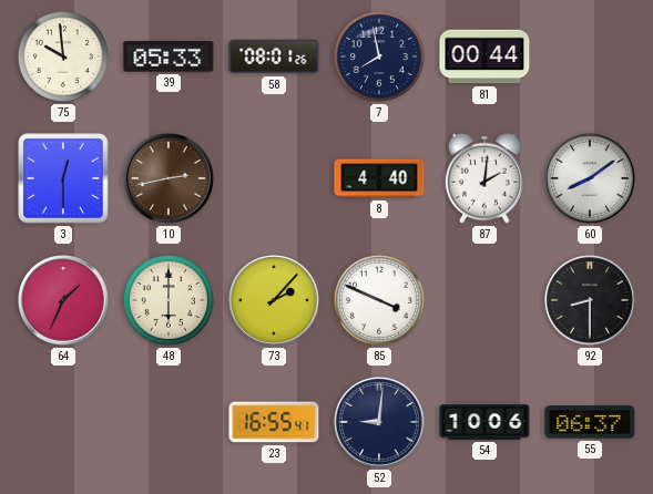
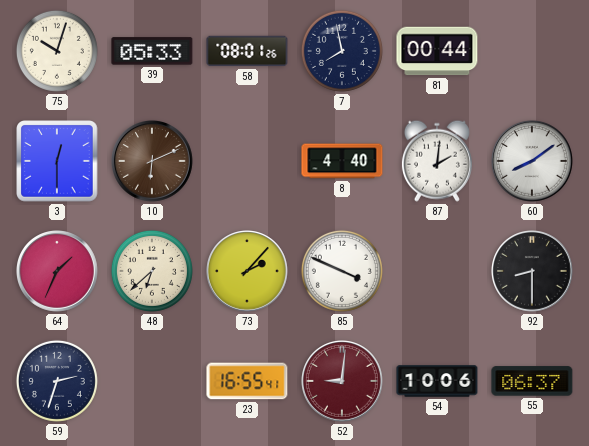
75: 9:59 -> 10:03 (57, 51)
10: 2:43 -> 6:11 (153, 162)
48: 6:00 -> 6:38 (152, 271)
59: none -> 2:33 (57, 381)
52 dial: navy -> burgundy (343, 382)
